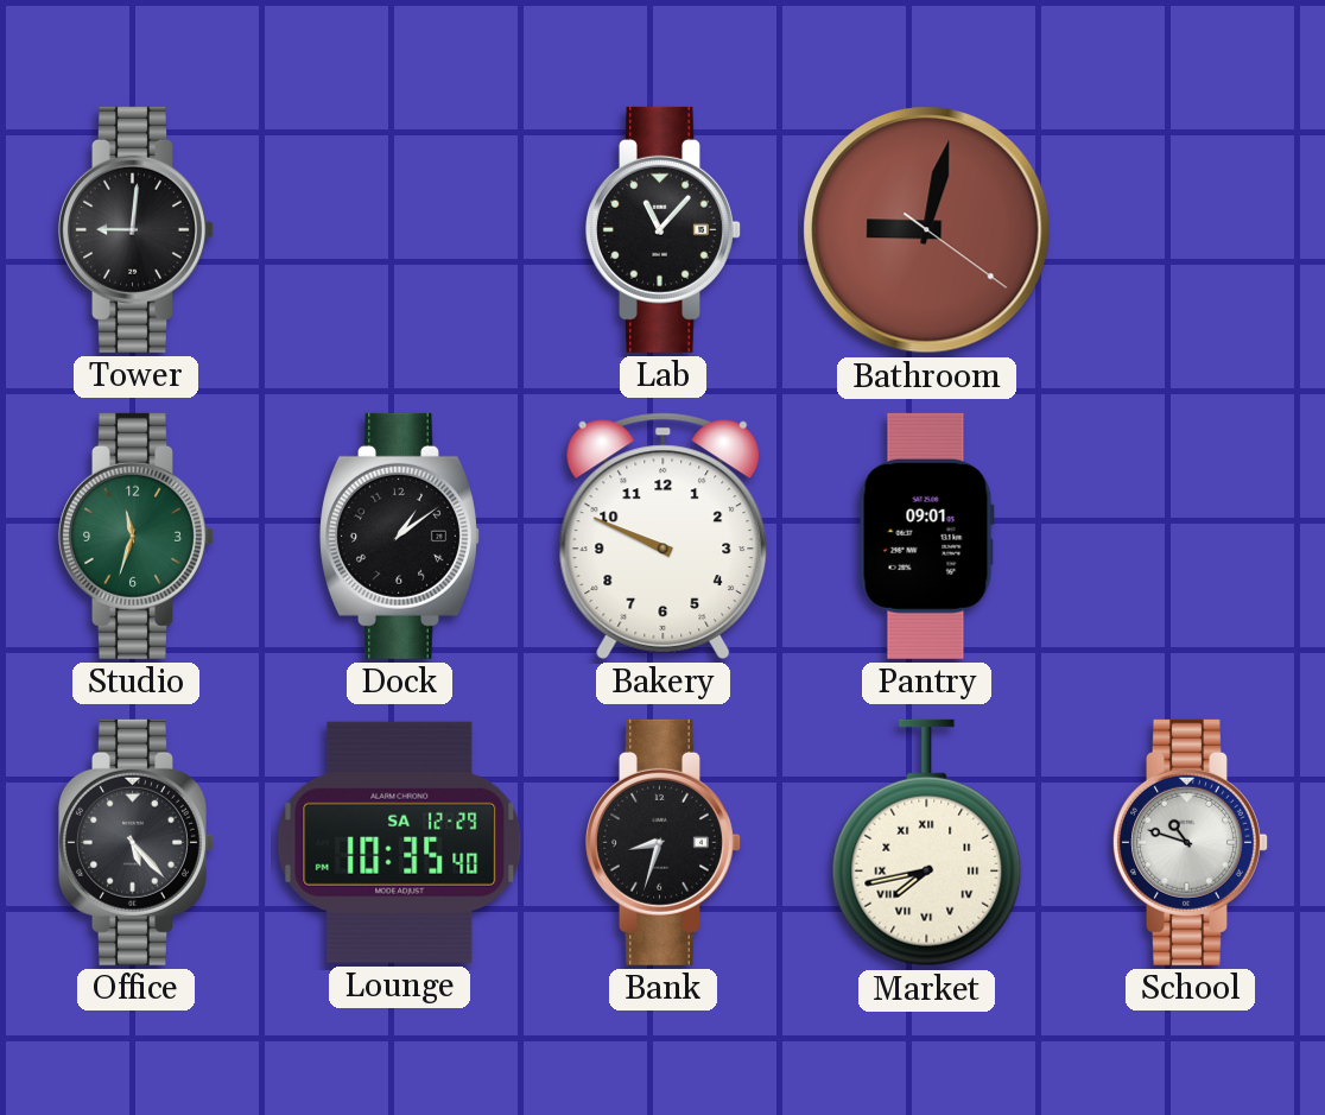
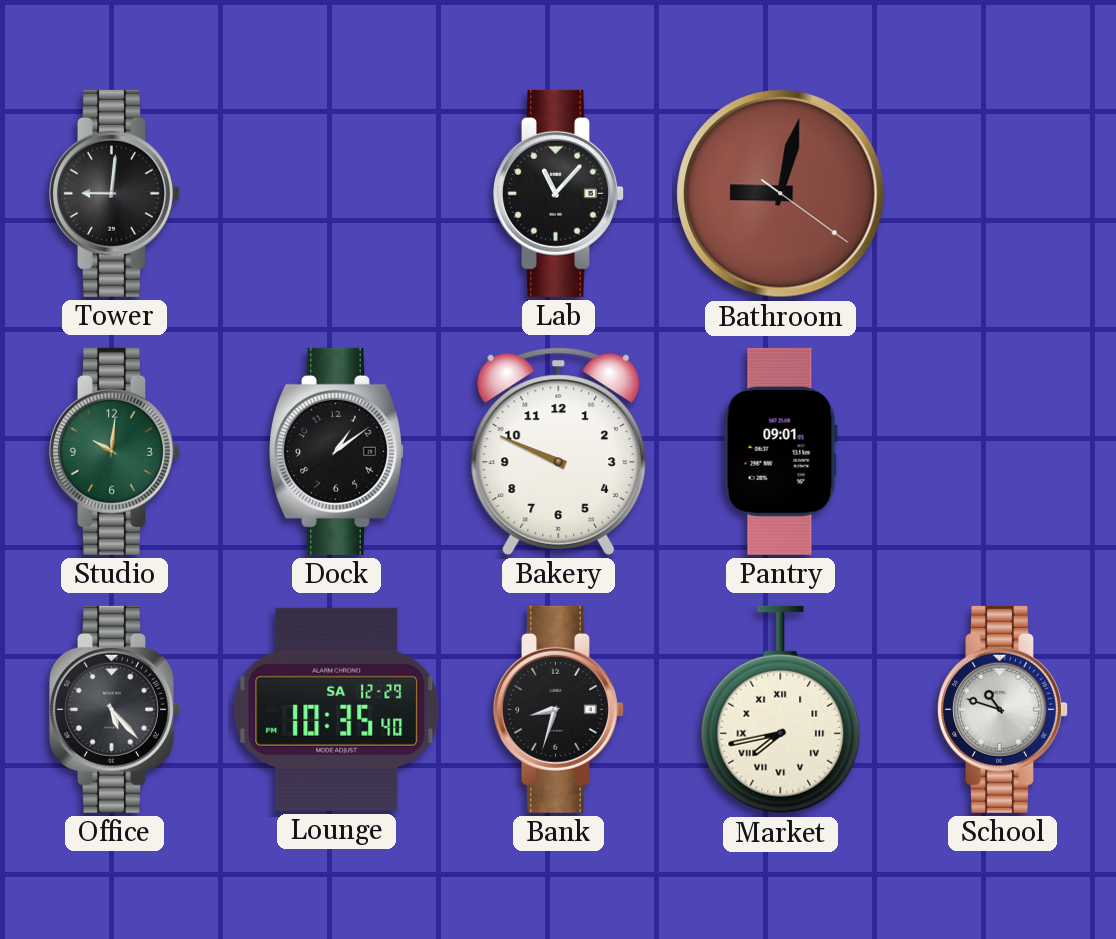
Studio: 11:33 -> 10:01 (115, 451)
